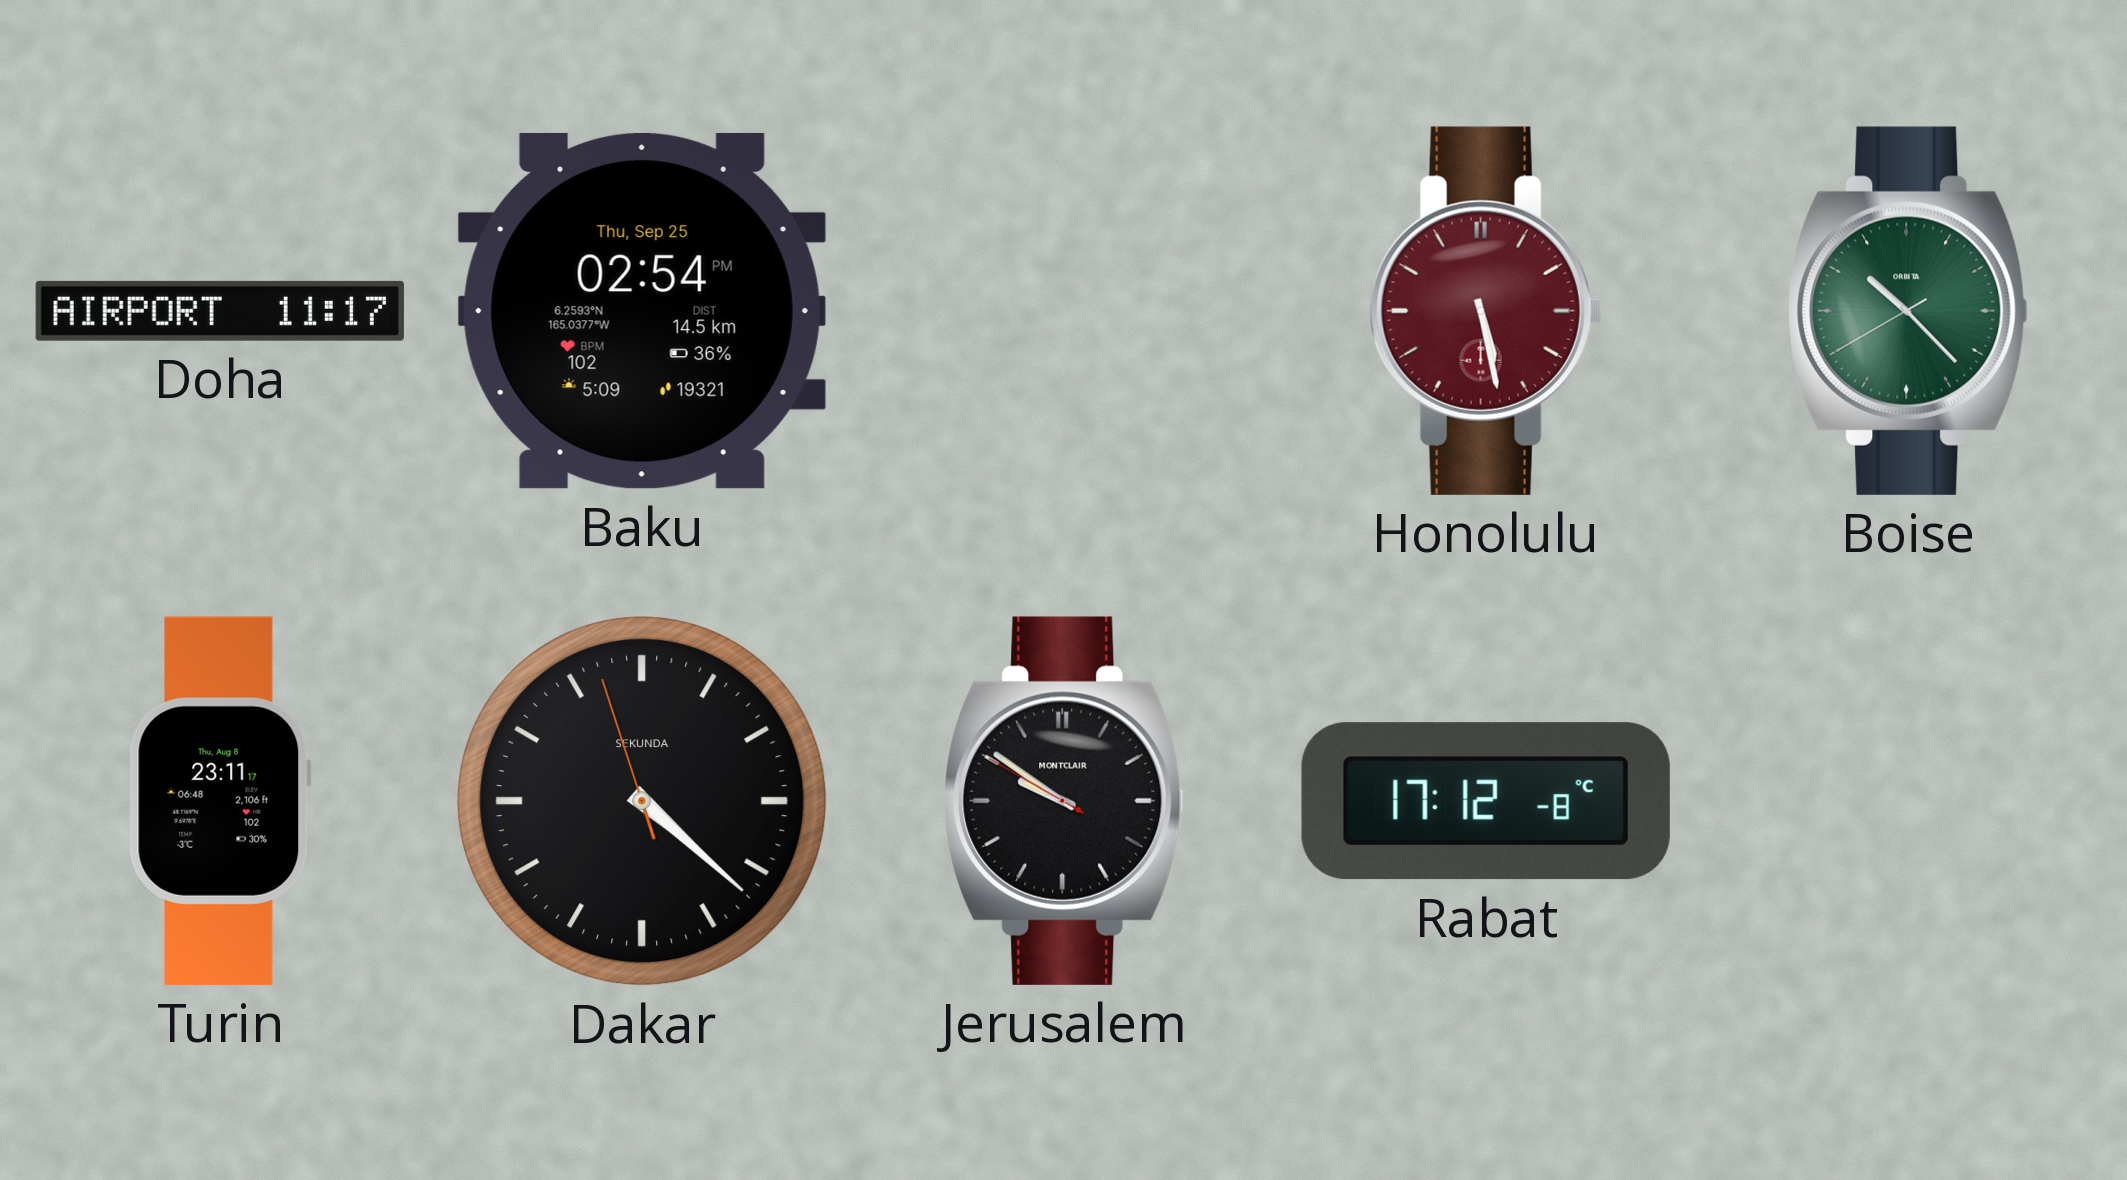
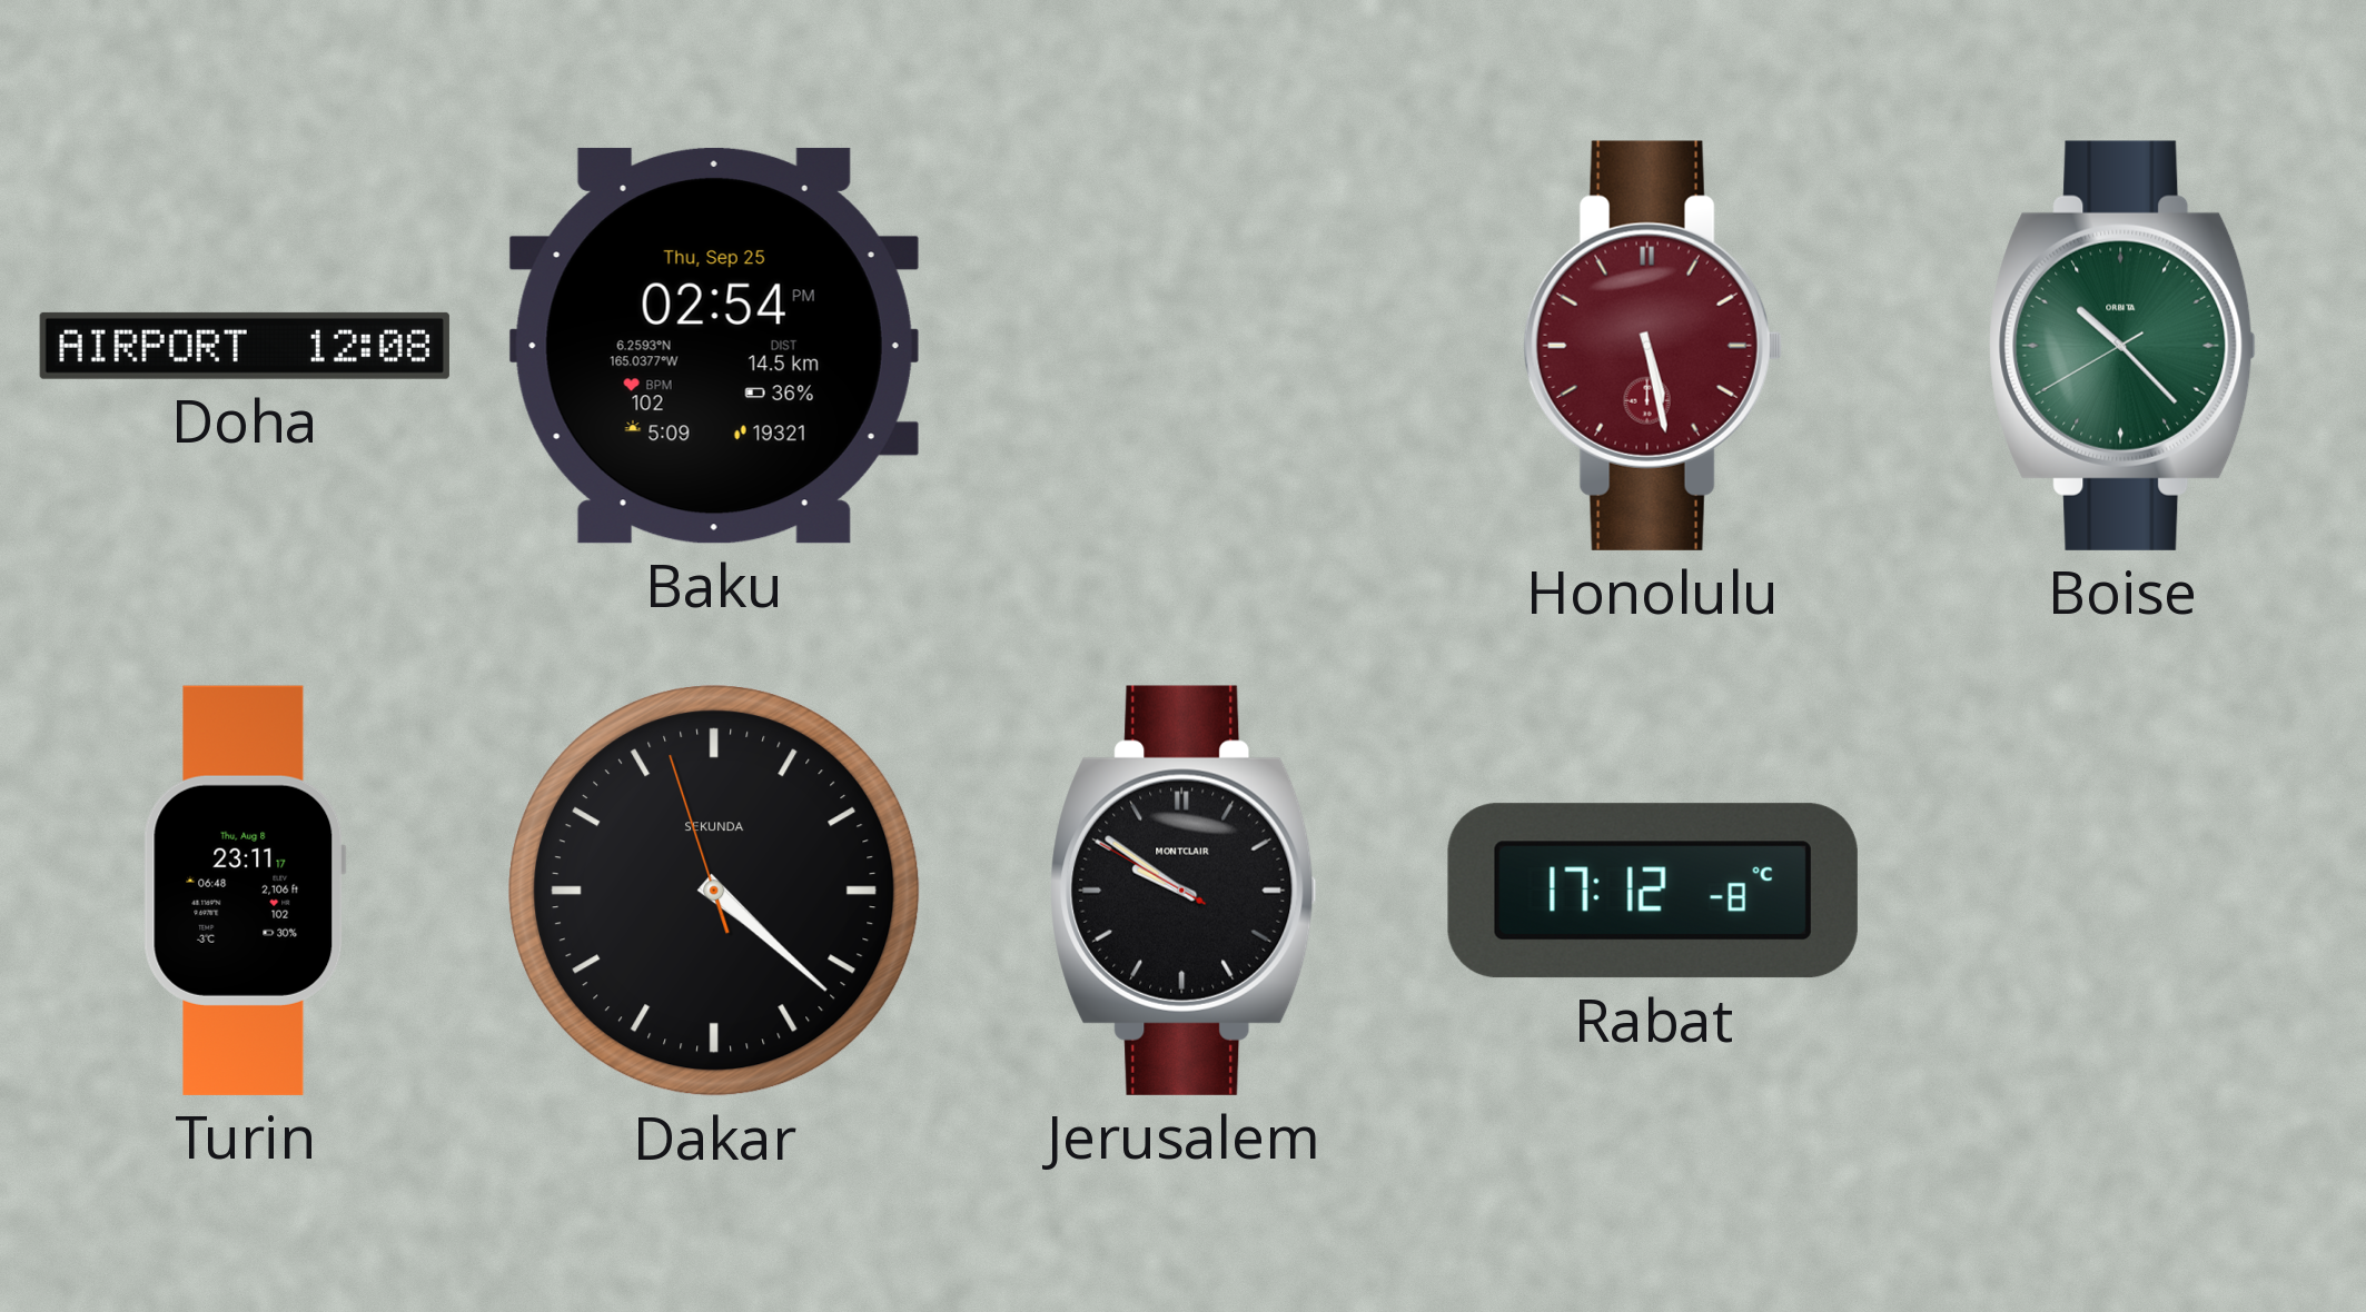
Doha: 11:17 -> 12:08 (245, 346)
